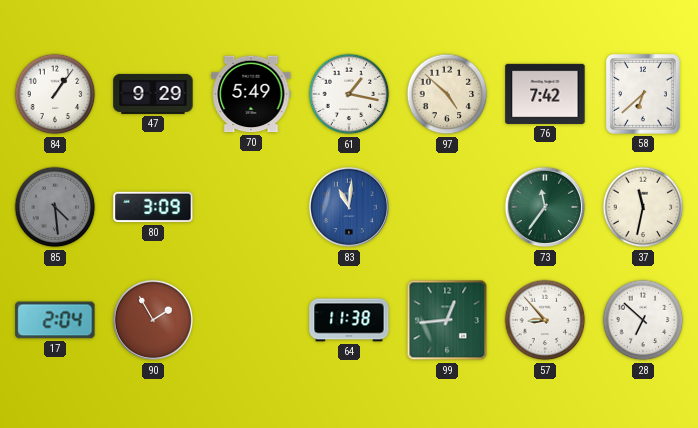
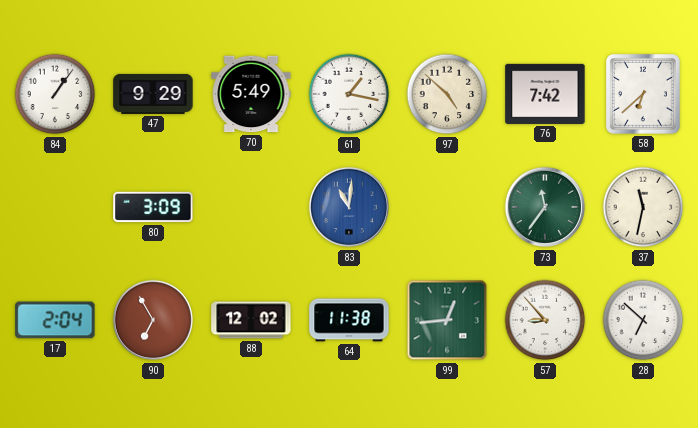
85: 4:29 -> none (55, 207)
90: 1:55 -> 6:55 (153, 320)
88: none -> 12:02 (251, 320)
